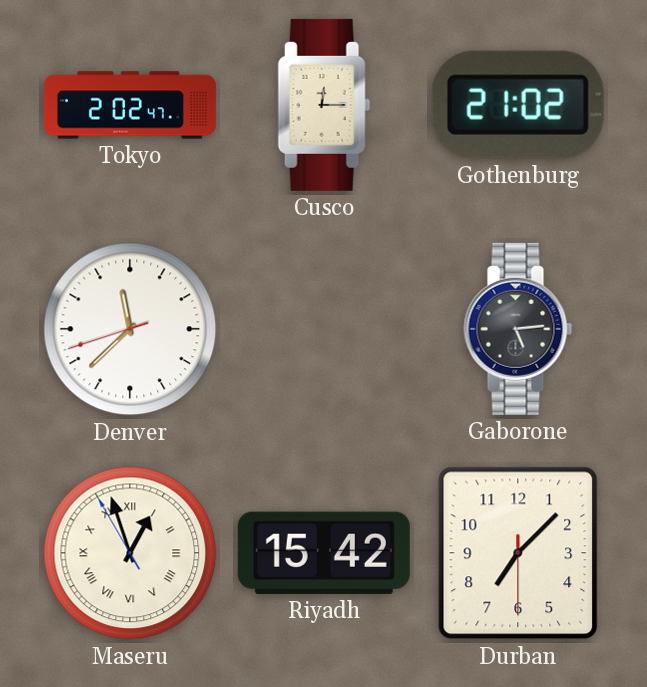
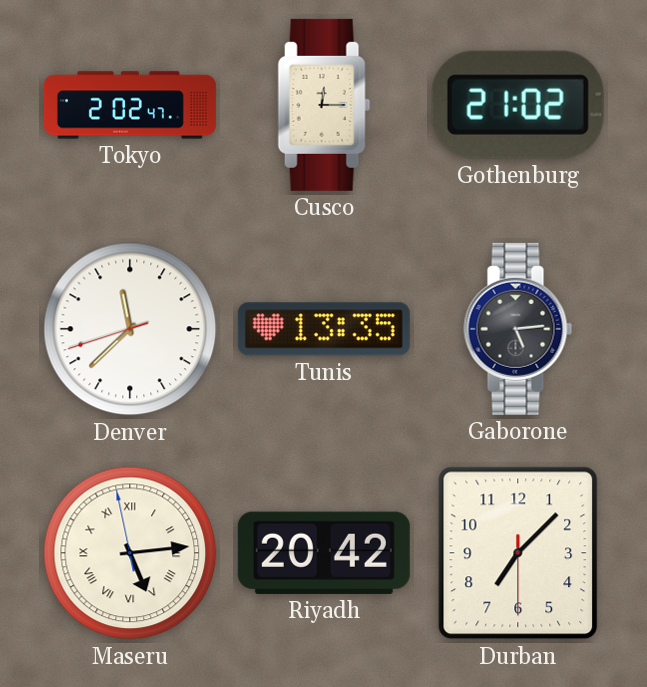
Tunis: none -> 13:35 (324, 329)
Maseru: 12:56 -> 5:13 (130, 553)
Riyadh: 15:42 -> 20:42 (324, 553)
